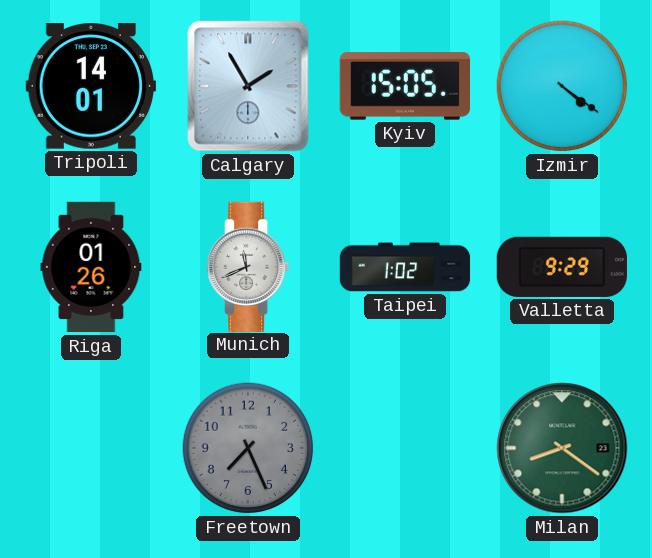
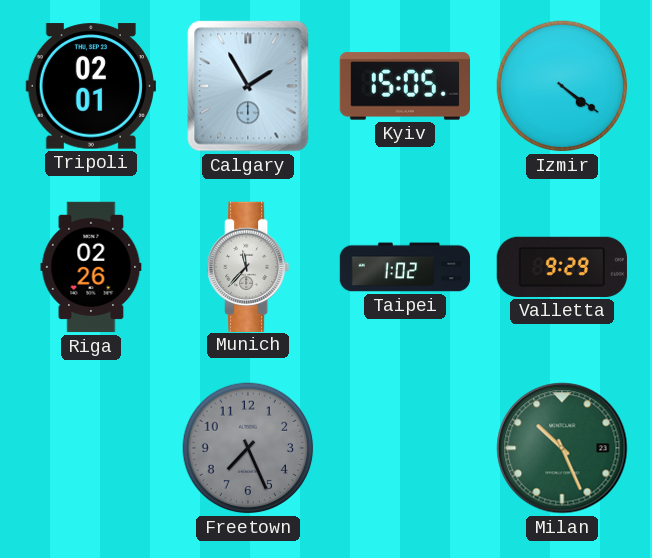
Tripoli: 14:01 -> 02:01 (91, 86)
Riga: 01:26 -> 02:26 (91, 267)
Munich: 11:41 -> 11:37 (249, 266)
Milan: 8:21 -> 10:26 (562, 448)
